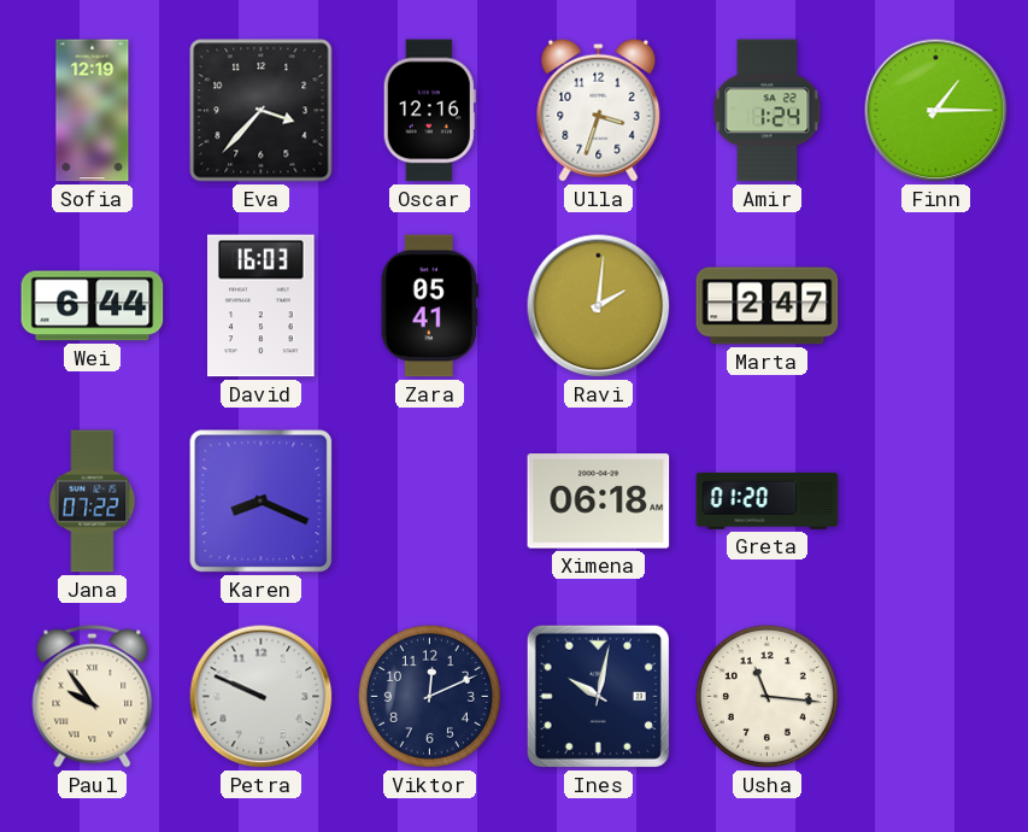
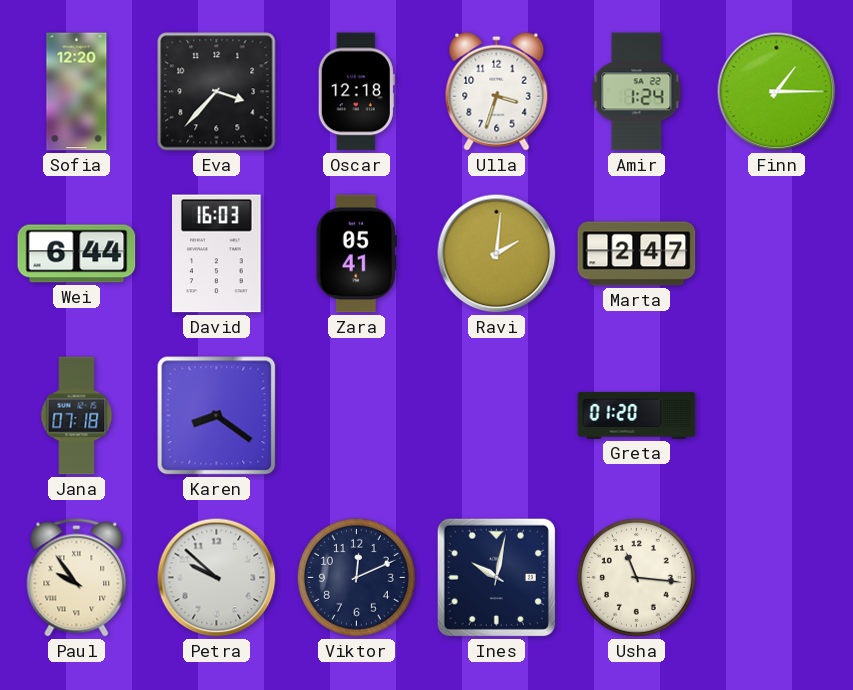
Sofia: 12:19 -> 12:20 (77, 92)
Oscar: 12:16 -> 12:18 (356, 92)
Jana: 07:22 -> 07:18 (77, 416)
Karen: 8:19 -> 8:21 (217, 416)
Ximena: 06:18 -> none (599, 502)
Petra: 9:49 -> 9:52 (217, 578)
